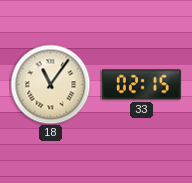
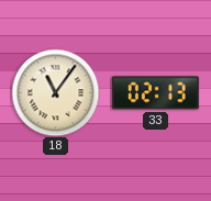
33: 02:15 -> 02:13 (155, 93)
